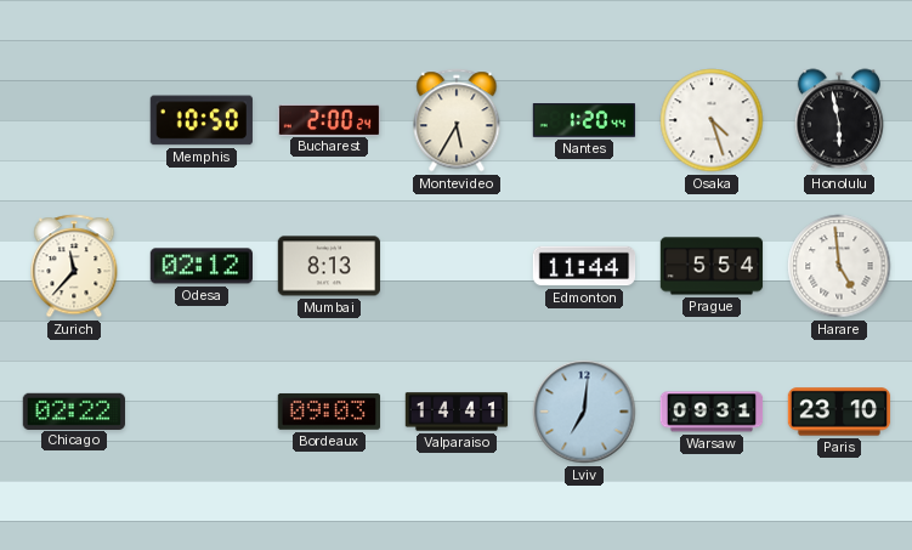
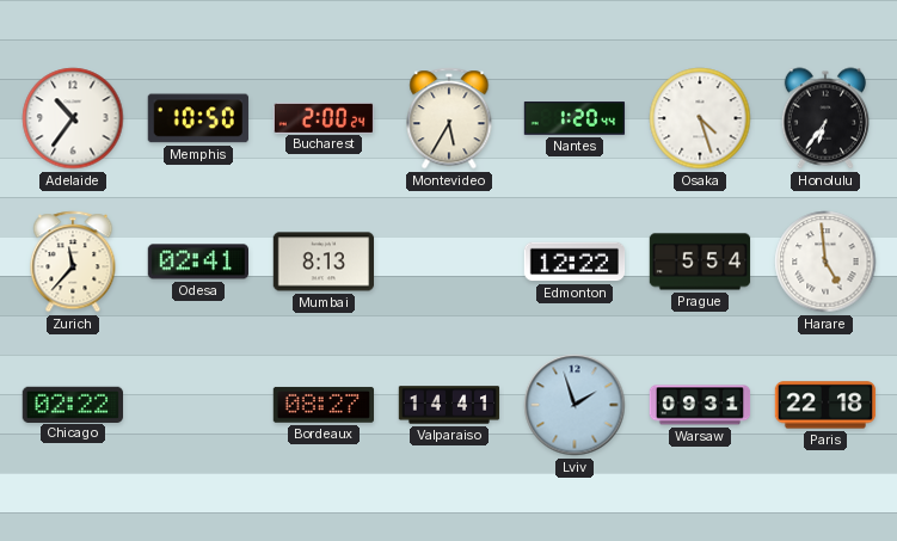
Adelaide: none -> 10:36 (73, 118)
Honolulu: 5:58 -> 6:36 (824, 118)
Odesa: 02:12 -> 02:41 (197, 262)
Edmonton: 11:44 -> 12:22 (575, 262)
Bordeaux: 09:03 -> 08:27 (322, 405)
Lviv: 7:01 -> 1:57 (575, 405)
Paris: 23:10 -> 22:18 (825, 405)
